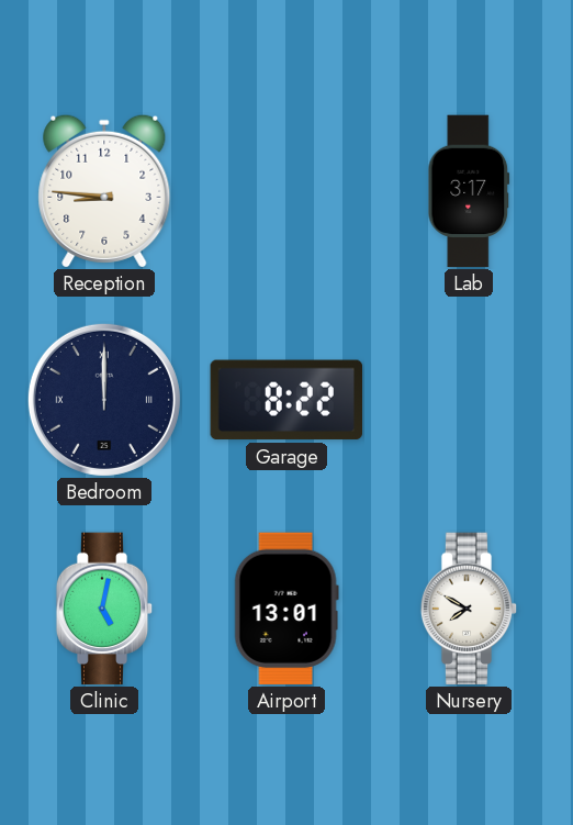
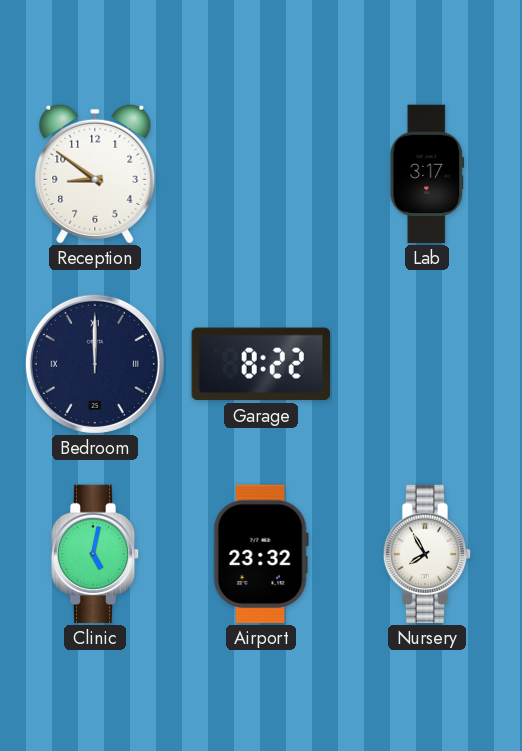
Reception: 8:46 -> 8:51 (95, 174)
Airport: 13:01 -> 23:32 (261, 554)
Nursery: 7:50 -> 7:55 (427, 554)
